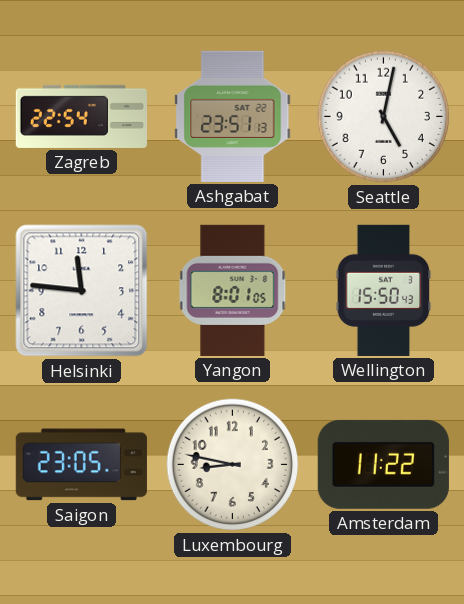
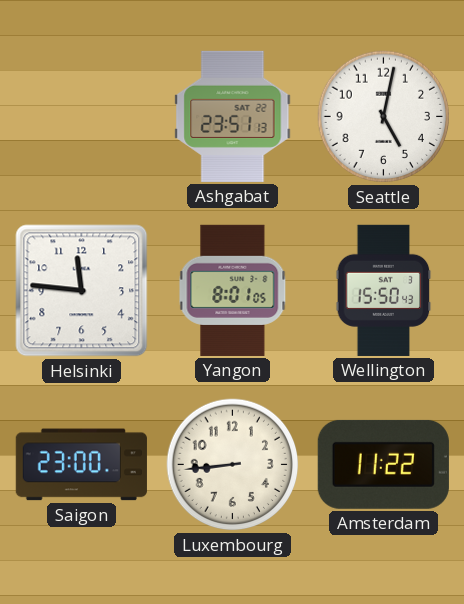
Zagreb: 22:54 -> none (81, 116)
Saigon: 23:05 -> 23:00 (81, 465)
Luxembourg: 8:47 -> 8:44 (233, 465)
